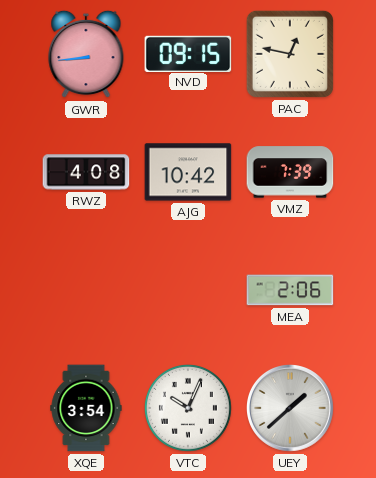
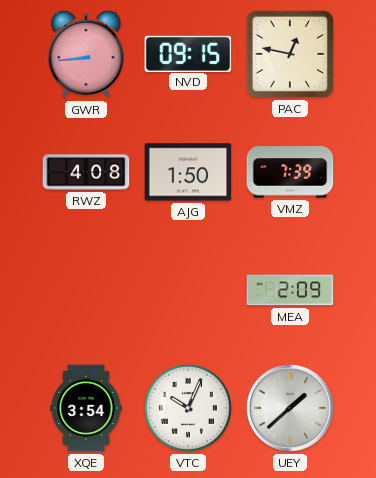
AJG: 10:42 -> 1:50 (188, 172)
MEA: 2:06 -> 2:09 (290, 290)
